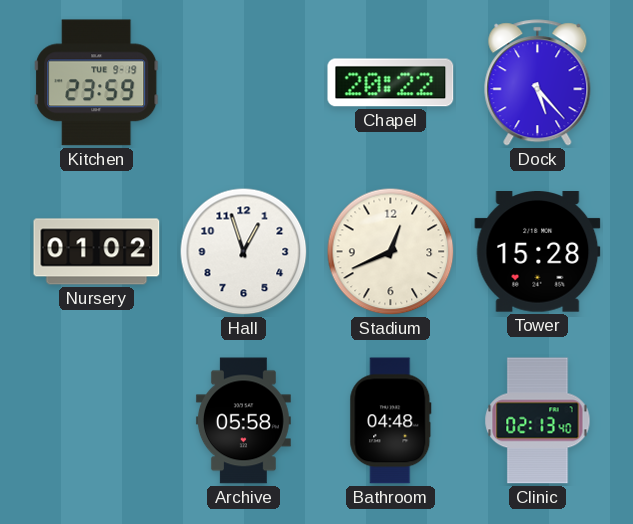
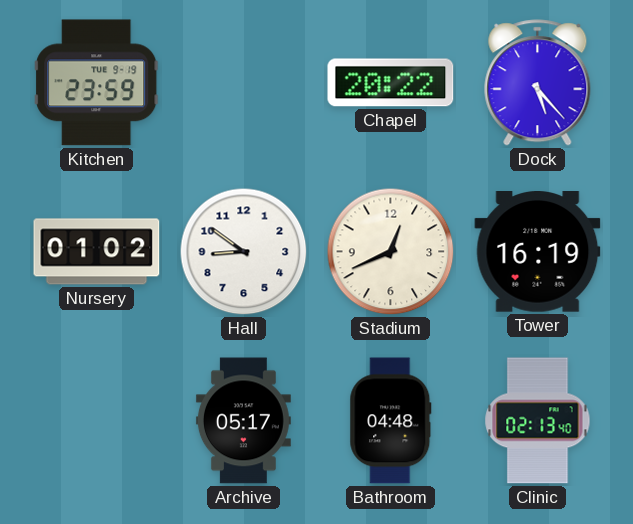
Hall: 12:57 -> 8:51 (244, 252)
Tower: 15:28 -> 16:19 (538, 252)
Archive: 05:58 -> 05:17 (243, 421)
